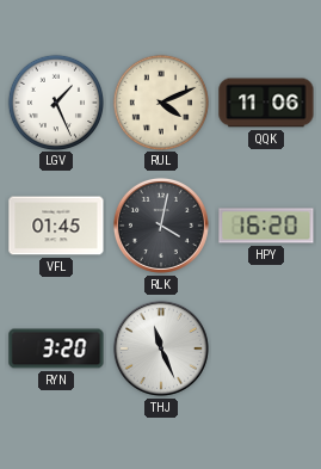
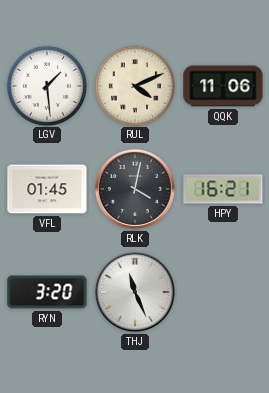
LGV: 1:26 -> 1:29 (46, 85)
HPY: 16:20 -> 16:21 (223, 189)
